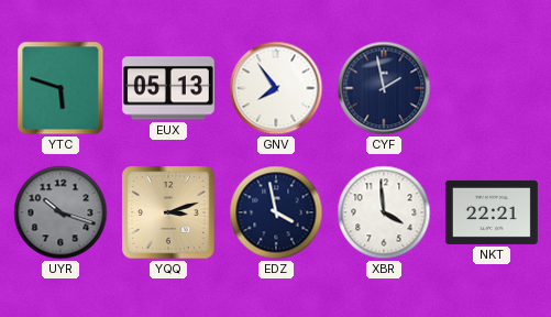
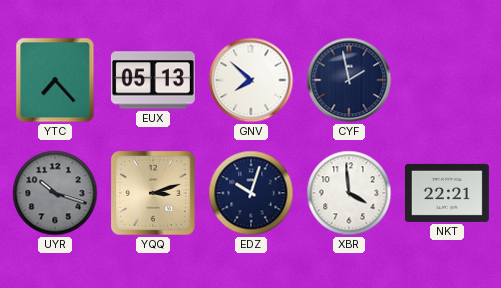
YTC: 5:48 -> 7:23 (55, 80)
GNV: 7:54 -> 7:52 (251, 80)
EDZ: 3:58 -> 10:03 (251, 193)
